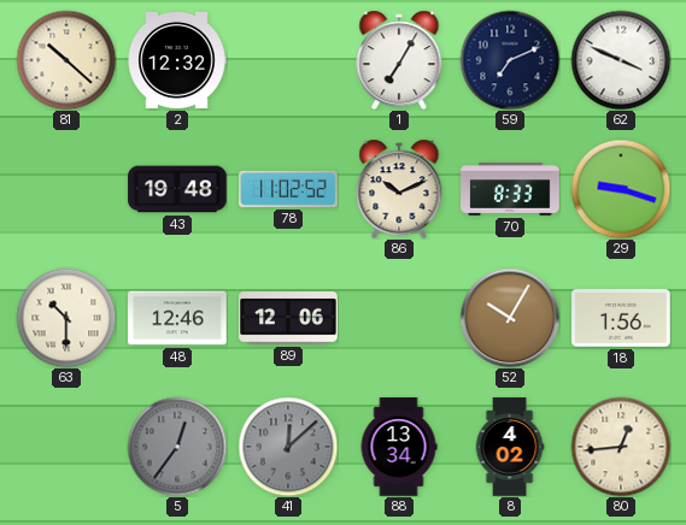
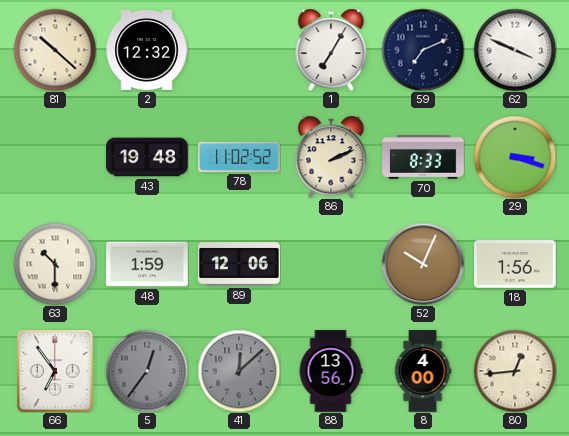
86: 10:11 -> 2:11 (331, 157)
29: 9:18 -> 3:18 (515, 157)
48: 12:46 -> 1:59 (147, 264)
52: 10:05 -> 10:04 (423, 264)
66: none -> 6:54 (55, 371)
88: 13:34 -> 13:56 (331, 371)
8: 4:02 -> 4:00 (423, 371)
